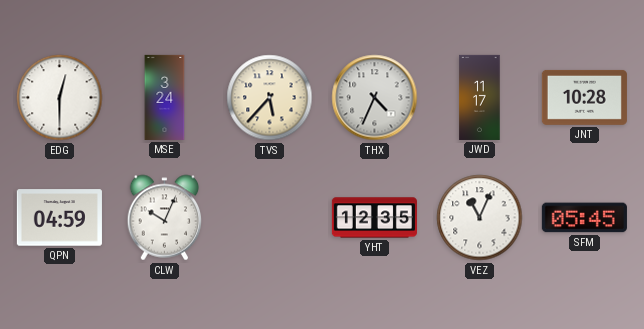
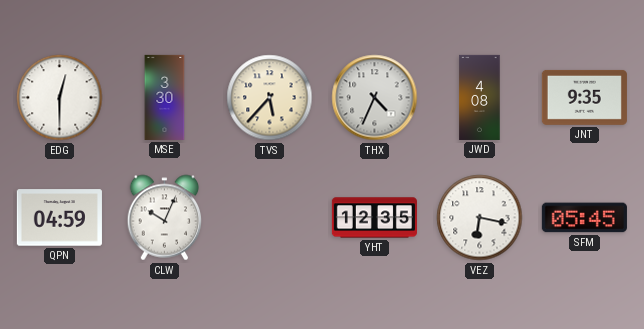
MSE: 3:24 -> 3:30 (165, 97)
JWD: 11:17 -> 4:08 (480, 97)
JNT: 10:28 -> 9:35 (584, 97)
VEZ: 11:04 -> 6:17 (480, 218)
